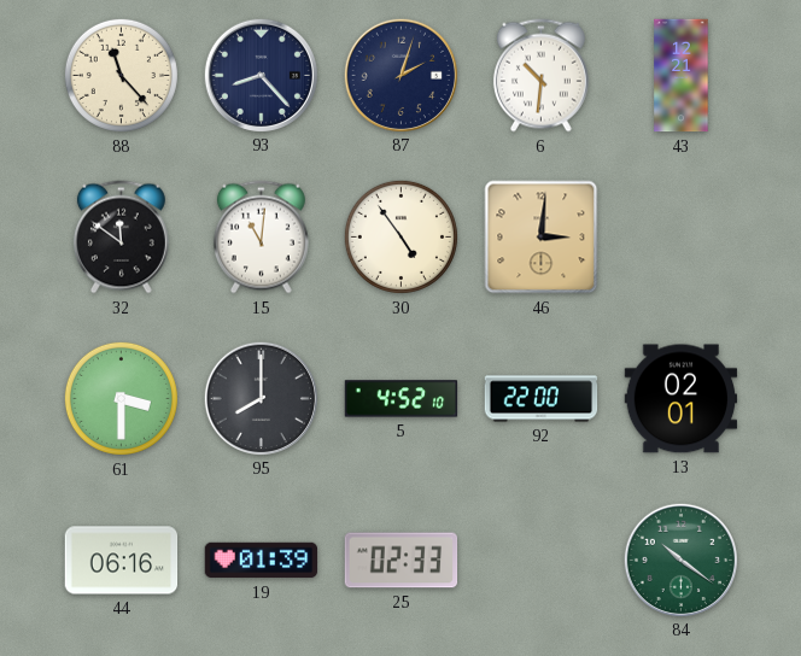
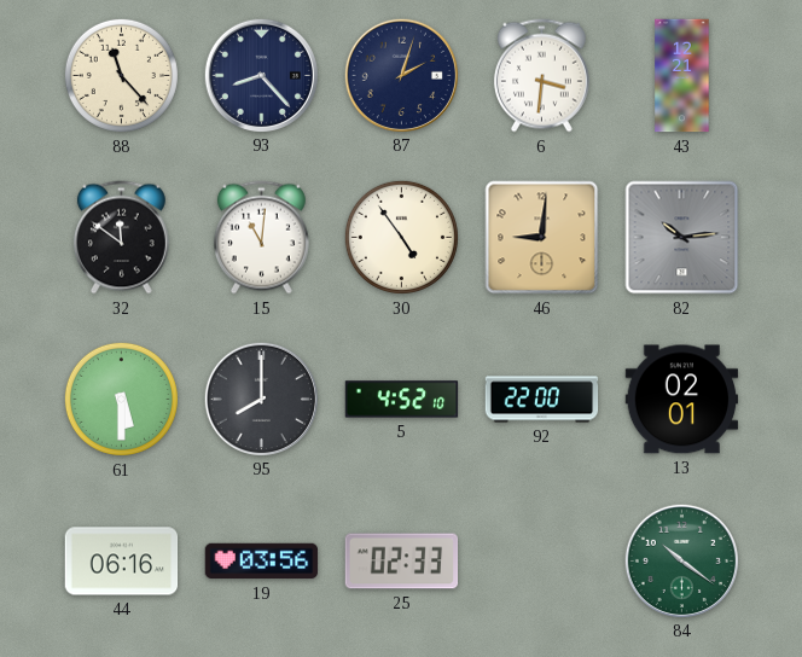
6: 10:31 -> 3:31 (541, 76)
46: 3:01 -> 9:01 (542, 238)
82: none -> 10:14 (682, 238)
61: 3:30 -> 5:30 (121, 399)
19: 01:39 -> 03:56 (262, 562)
